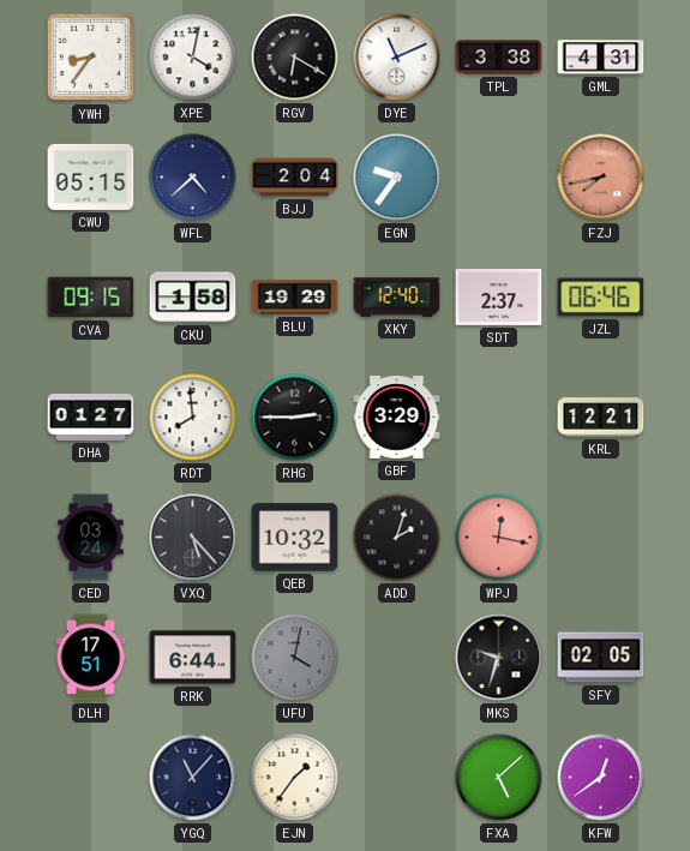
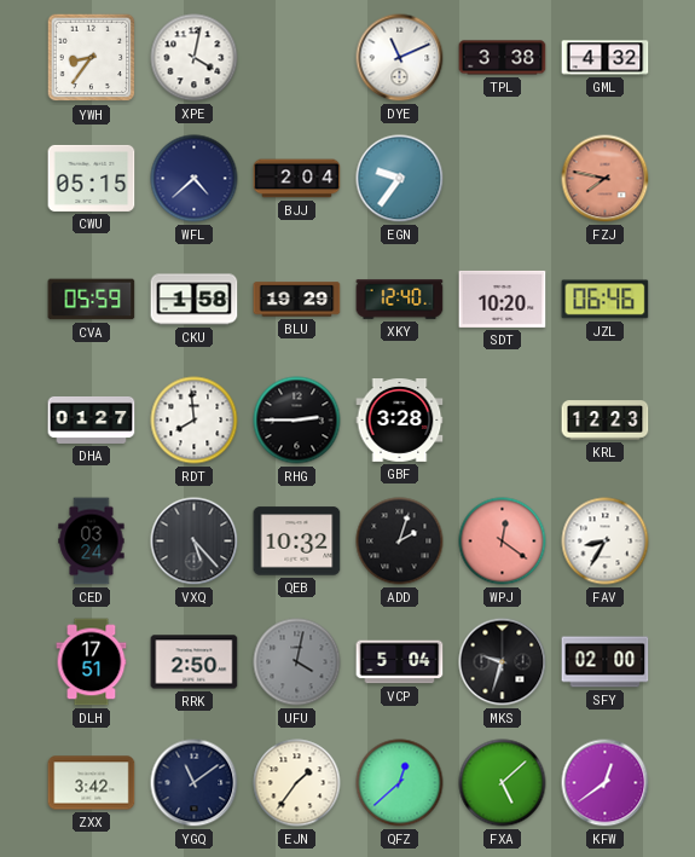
RGV: 6:20 -> none (295, 58)
GML: 4:31 -> 4:32 (606, 58)
FZJ: 7:43 -> 7:47 (606, 179)
CVA: 09:15 -> 05:59 (92, 300)
SDT: 2:37 -> 10:20 (503, 299)
GBF: 3:29 -> 3:28 (400, 421)
KRL: 12:21 -> 12:23 (606, 421)
WPJ: 12:17 -> 12:21 (503, 542)
FAV: none -> 8:35 (606, 542)
RRK: 6:44 -> 2:50 (195, 662)
VCP: none -> 5:04 (400, 662)
SFY: 02:05 -> 02:00 (606, 662)
ZXX: none -> 3:42 (92, 783)
YGQ: 11:07 -> 11:09 (195, 783)
QFZ: none -> 12:38 (400, 783)
